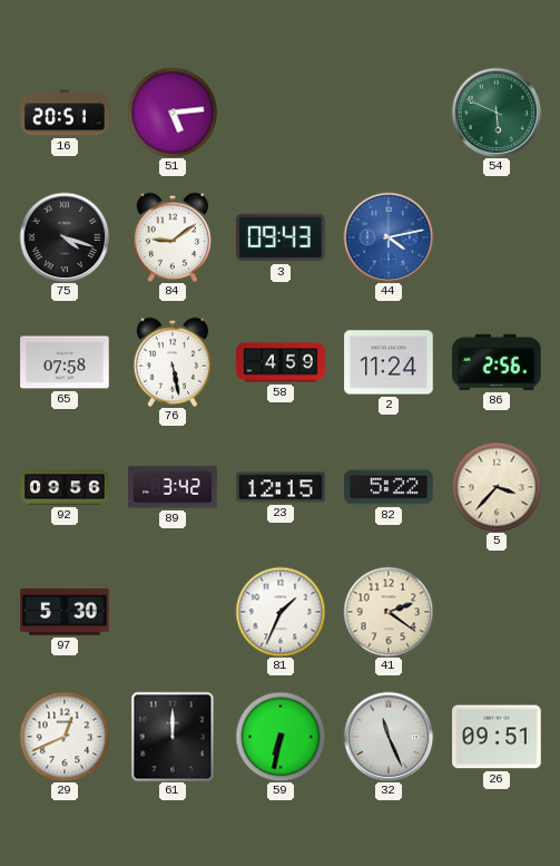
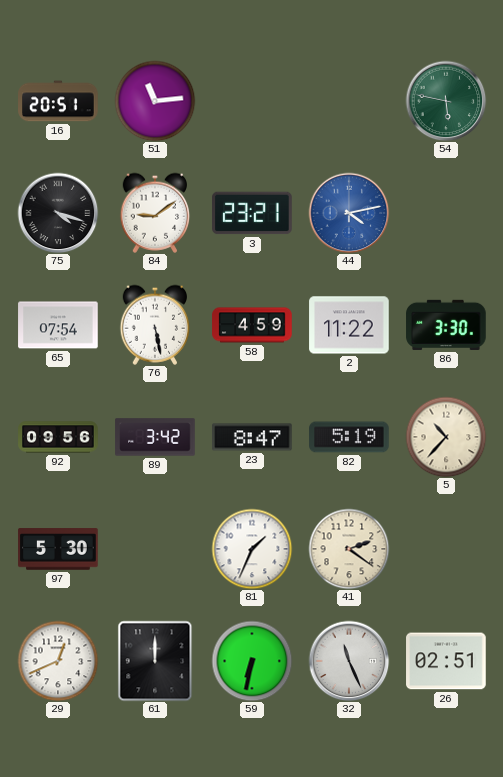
51: 5:14 -> 11:14 (155, 101)
54: 5:49 -> 5:47 (446, 101)
3: 09:43 -> 23:21 (252, 213)
65: 07:58 -> 07:54 (58, 325)
2: 11:24 -> 11:22 (349, 325)
86: 2:56 -> 3:30 (446, 325)
23: 12:15 -> 8:47 (252, 437)
82: 5:22 -> 5:19 (349, 437)
5: 3:37 -> 10:37 (446, 437)
26: 09:51 -> 02:51 (446, 661)
